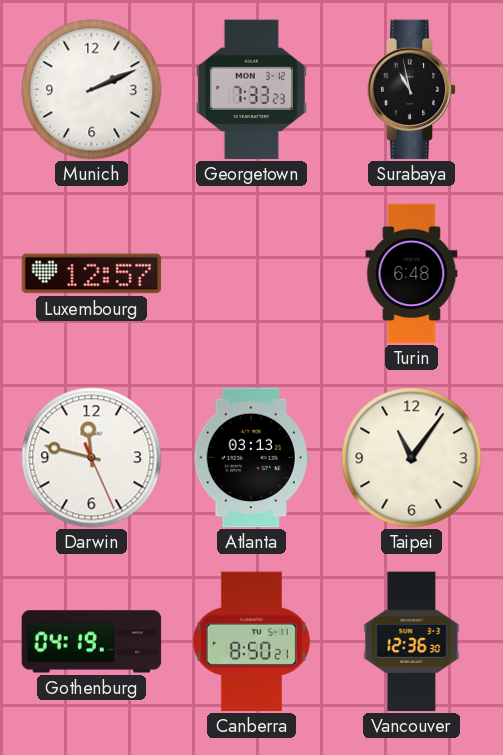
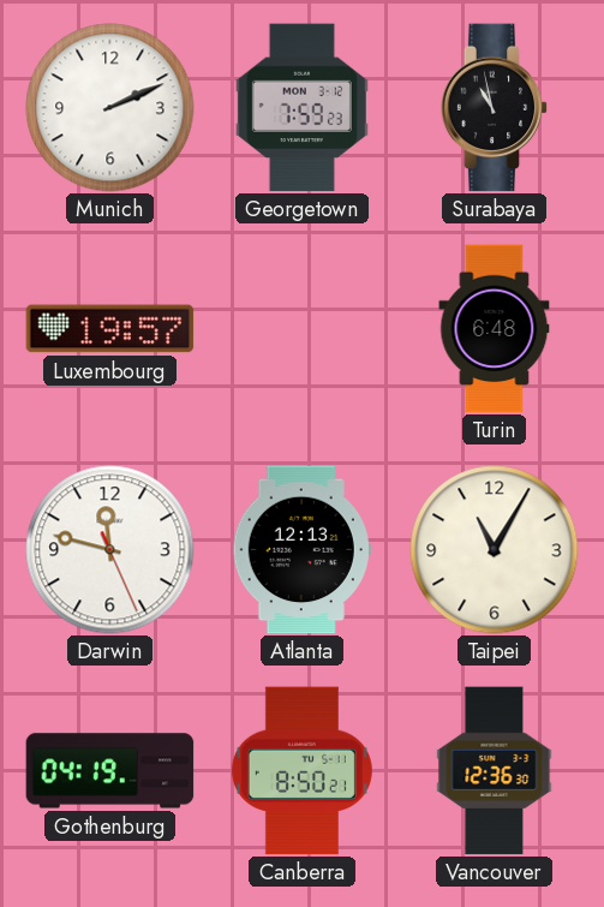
Georgetown: 7:33 -> 7:59 (301, 108)
Luxembourg: 12:57 -> 19:57 (110, 329)
Atlanta: 03:13 -> 12:13 (301, 550)
Taipei: 11:06 -> 11:05 (495, 550)
